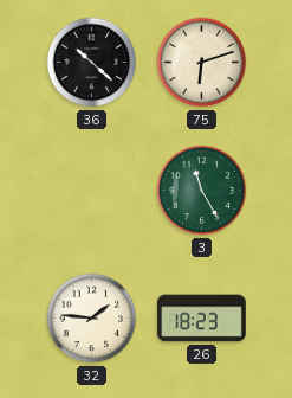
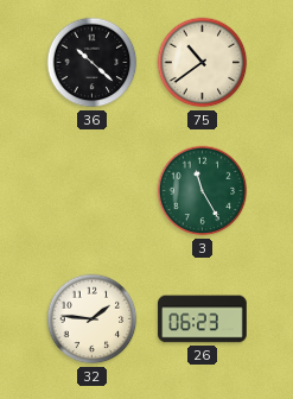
75: 6:12 -> 10:39 (203, 63)
26: 18:23 -> 06:23 (203, 319)
